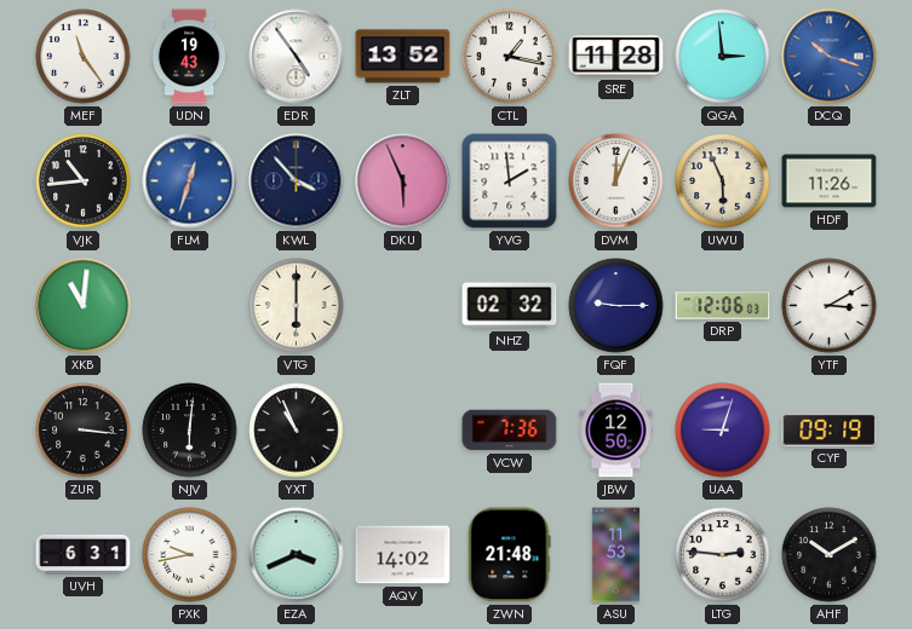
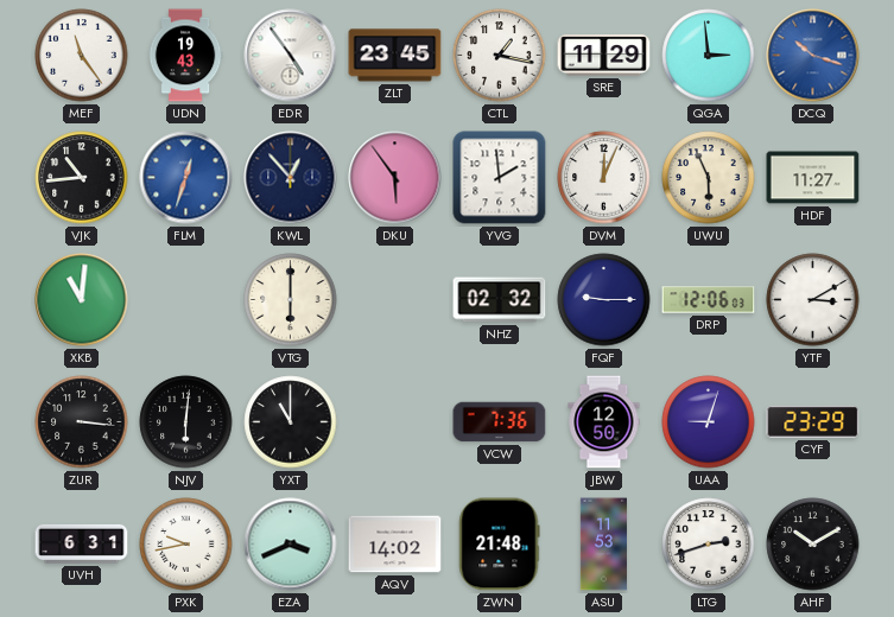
ZLT: 13:52 -> 23:45 (395, 56)
SRE: 11:28 -> 11:29 (604, 56)
KWL: 3:53 -> 12:53 (291, 178)
DKU: 5:56 -> 5:54 (395, 178)
HDF: 11:26 -> 11:27 (813, 178)
YXT: 10:56 -> 11:00 (291, 422)
CYF: 09:19 -> 23:29 (813, 421)
LTG: 2:46 -> 2:42 (709, 545)
